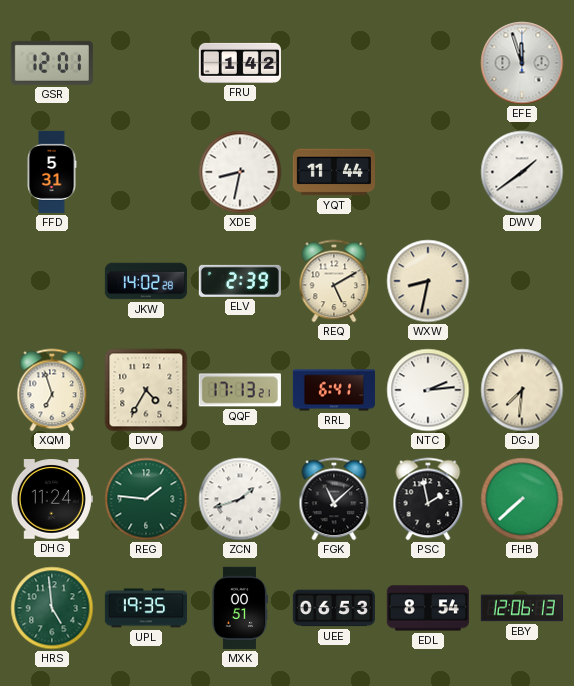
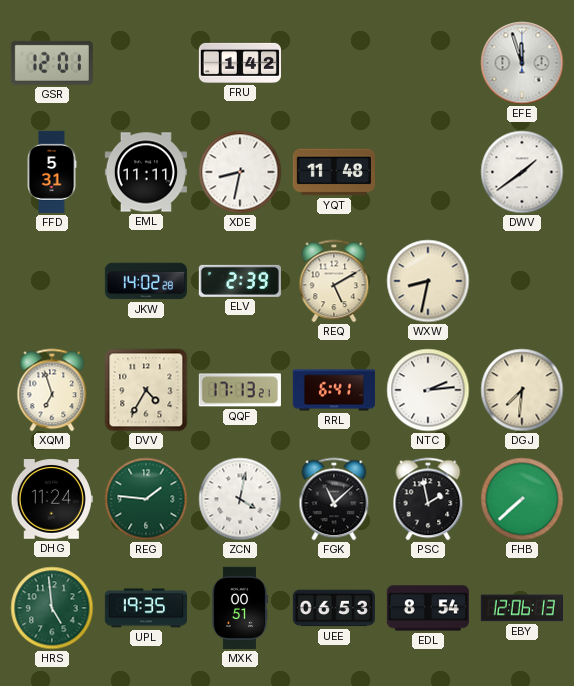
EML: none -> 11:11 (146, 172)
YQT: 11:44 -> 11:48 (334, 172)
ZCN: 1:42 -> 4:02 (240, 499)
